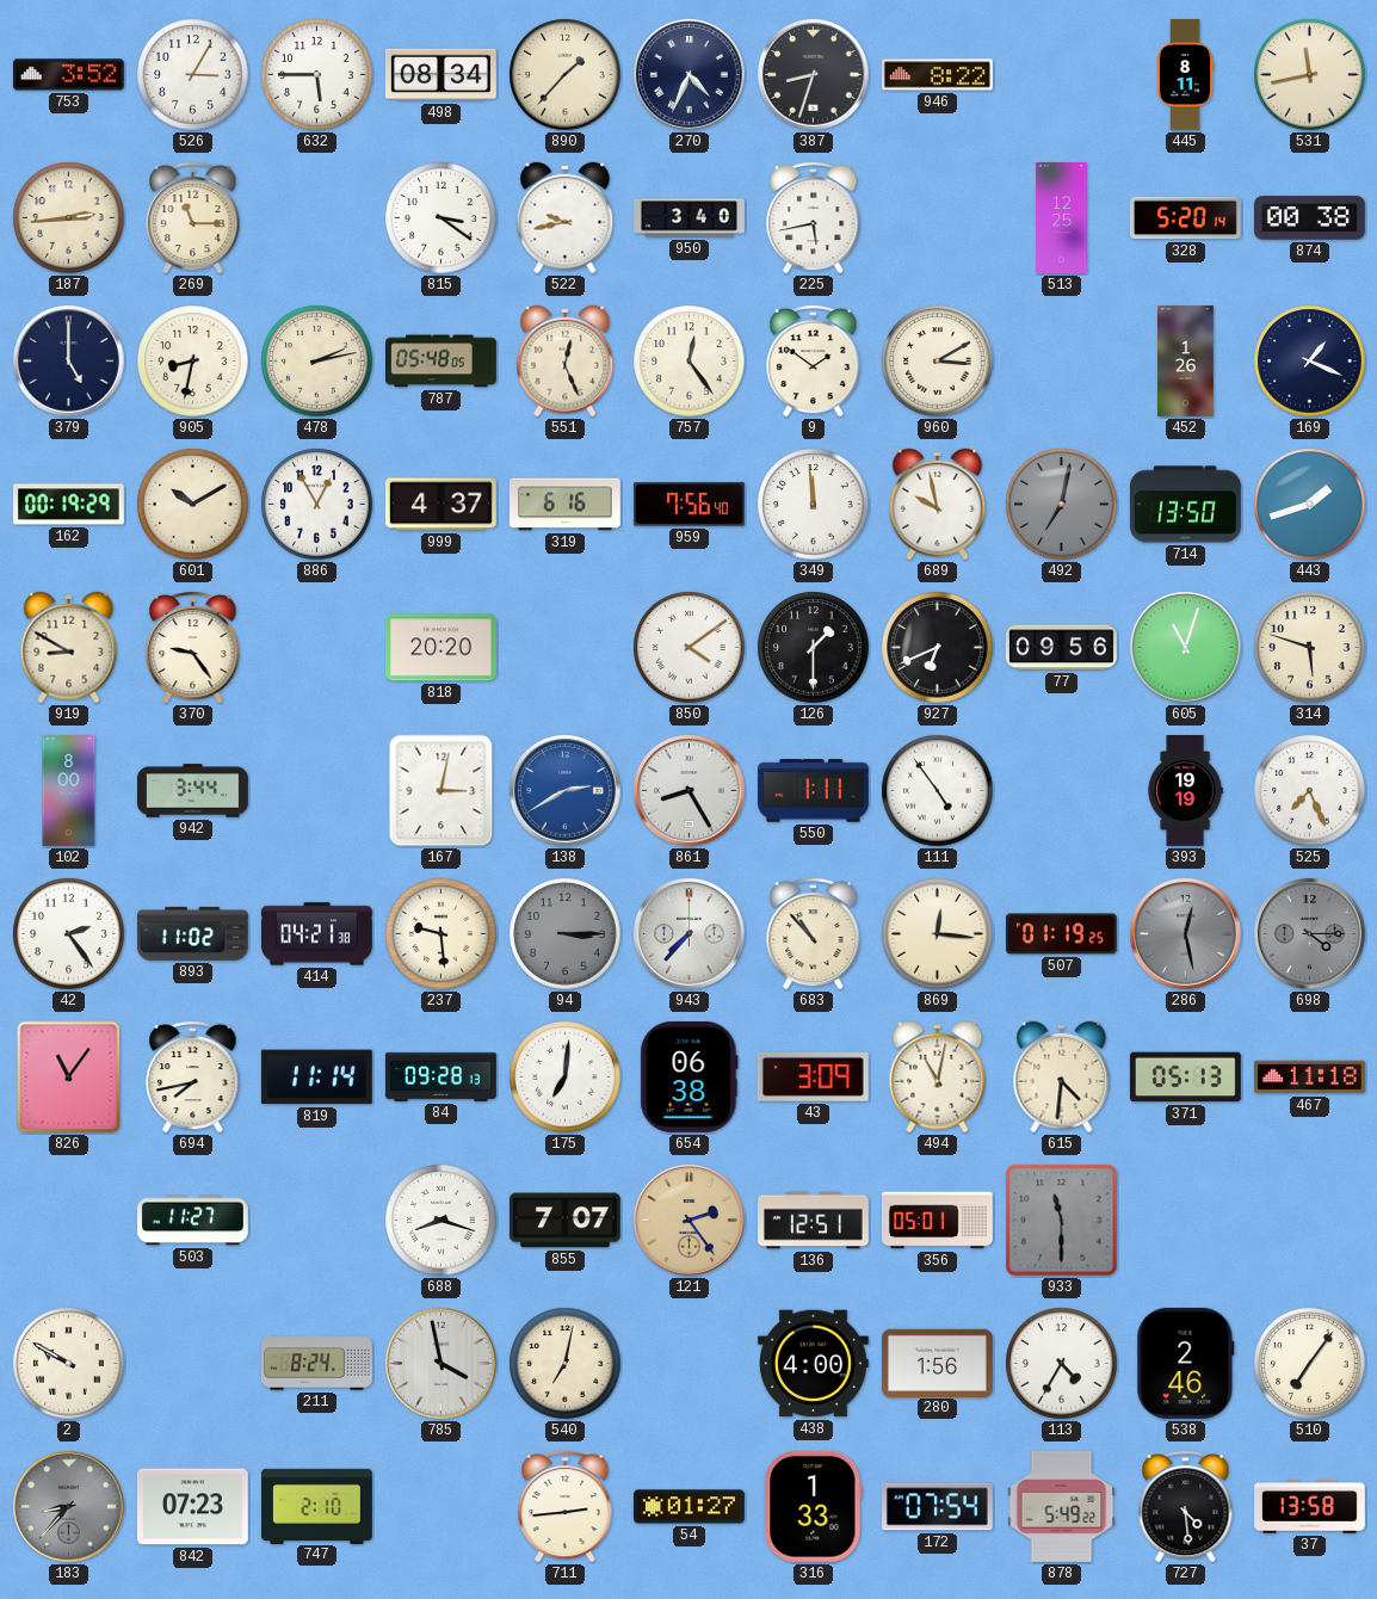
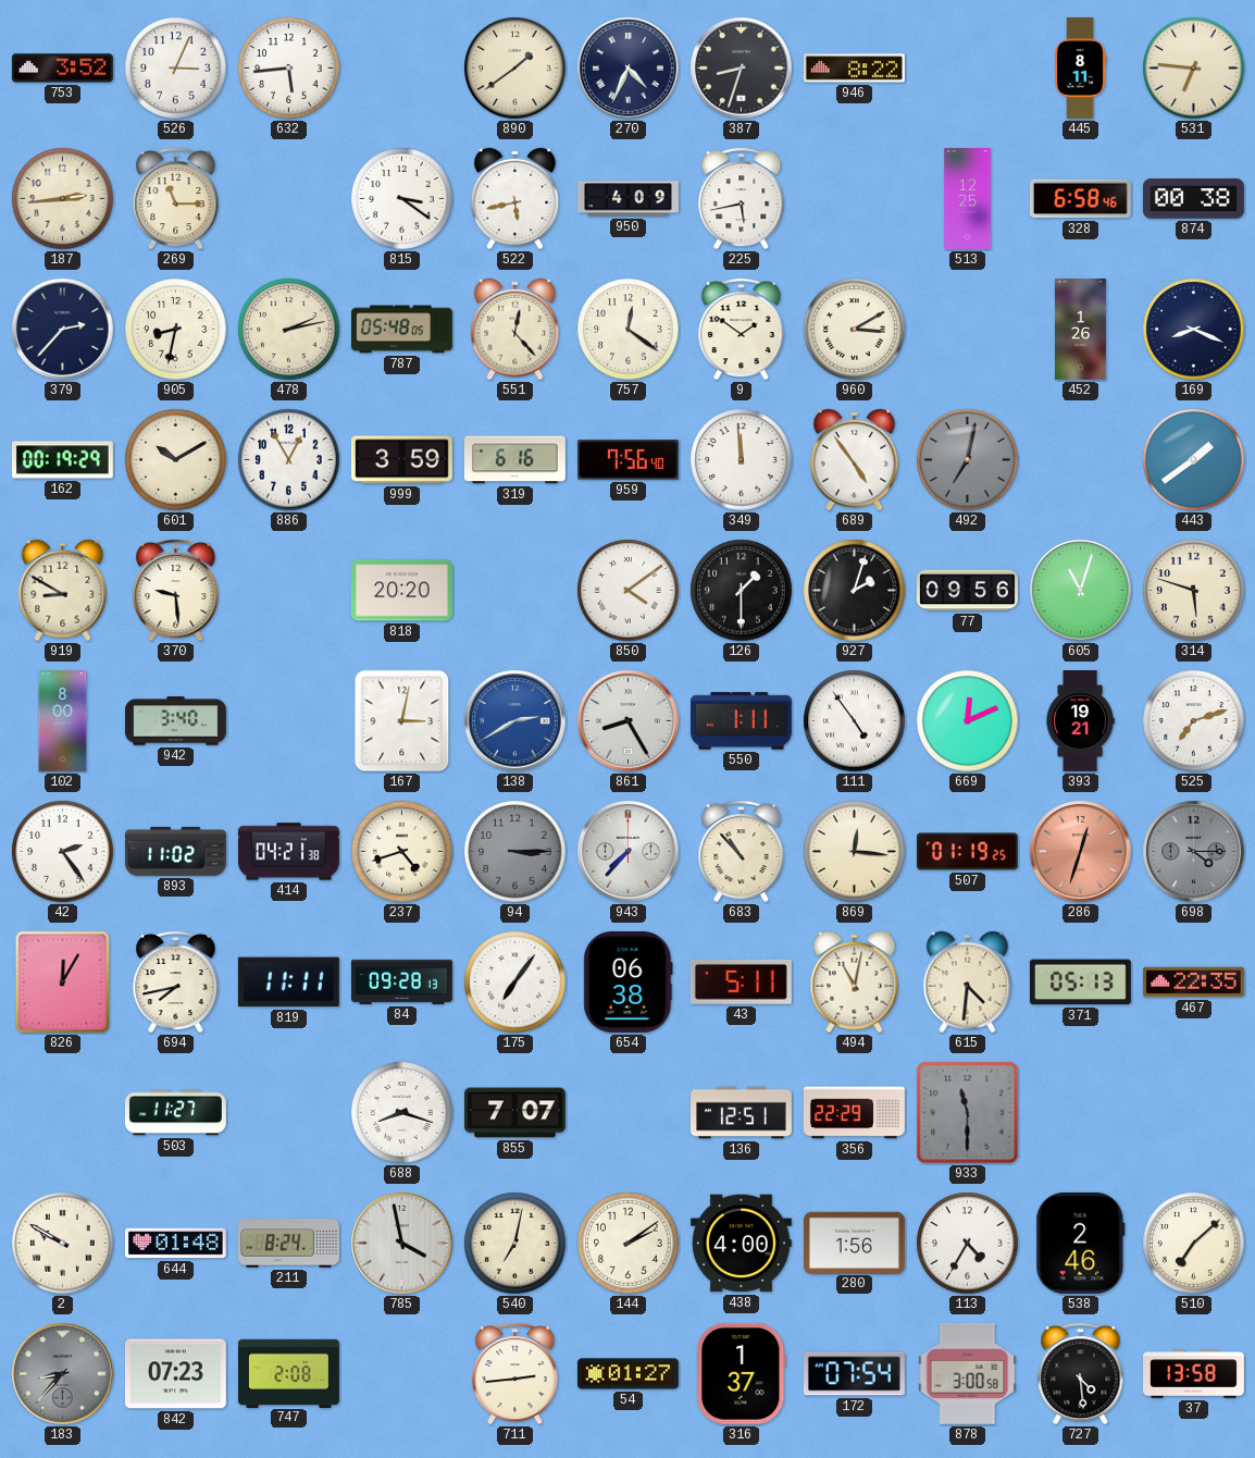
526: 3:05 -> 3:04 (176, 69)
632: 5:45 -> 5:44 (289, 69)
498: 08:34 -> none (440, 75)
890: 1:37 -> 1:39 (515, 69)
531: 11:43 -> 6:46 (1194, 69)
522: 9:43 -> 5:43 (515, 199)
950: 3:40 -> 4:09 (629, 199)
328: 5:20 -> 6:58 (1080, 199)
379: 5:00 -> 2:37 (63, 330)
551: 12:26 -> 12:23 (515, 330)
757: 12:24 -> 12:21 (629, 330)
169: 1:19 -> 8:19 (1194, 330)
999: 4:37 -> 3:59 (401, 460)
689: 9:58 -> 4:54 (855, 460)
714: 13:50 -> none (1185, 505)
443: 1:42 -> 1:39 (1194, 460)
370: 9:24 -> 9:29 (176, 590)
927: 6:41 -> 2:03 (855, 591)
942: 3:44 -> 3:40 (176, 721)
669: none -> 12:11 (968, 721)
393: 19:19 -> 19:21 (1080, 721)
525: 7:26 -> 7:12 (1194, 721)
237: 9:29 -> 4:42 (402, 852)
286: 12:28 -> 12:33 (1081, 852)
286 dial: grey -> salmon (1081, 852)
826: 11:06 -> 12:05 (63, 983)
819: 11:14 -> 11:11 (288, 983)
175: 7:01 -> 7:06 (515, 983)
43: 3:09 -> 5:11 (741, 981)
467: 11:18 -> 22:35 (1193, 983)
121: 2:24 -> none (690, 1221)
356: 05:01 -> 22:29 (854, 1113)
644: none -> 01:48 (175, 1244)
144: none -> 2:09 (629, 1244)
510: 7:06 -> 7:08 (1194, 1244)
747: 2:10 -> 2:08 (289, 1373)
316: 1:33 -> 1:37 (742, 1373)
878: 5:49 -> 3:00 (968, 1373)
